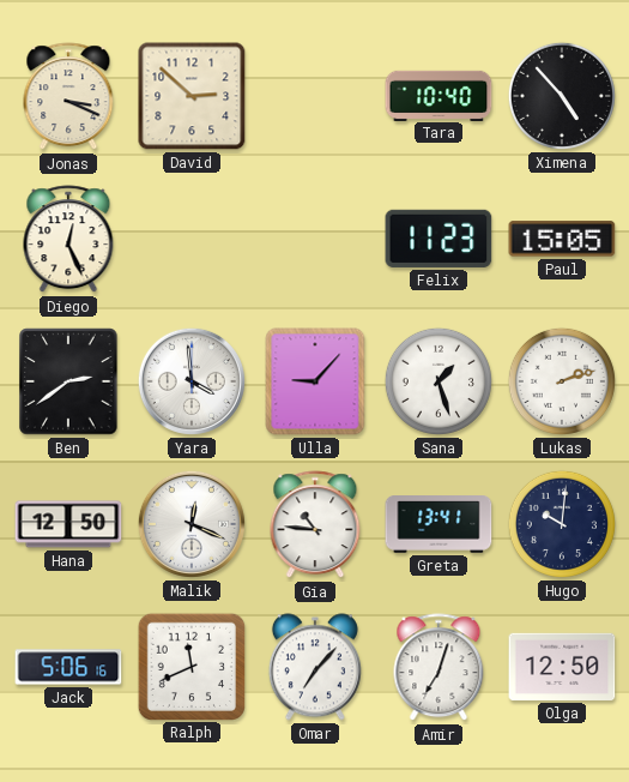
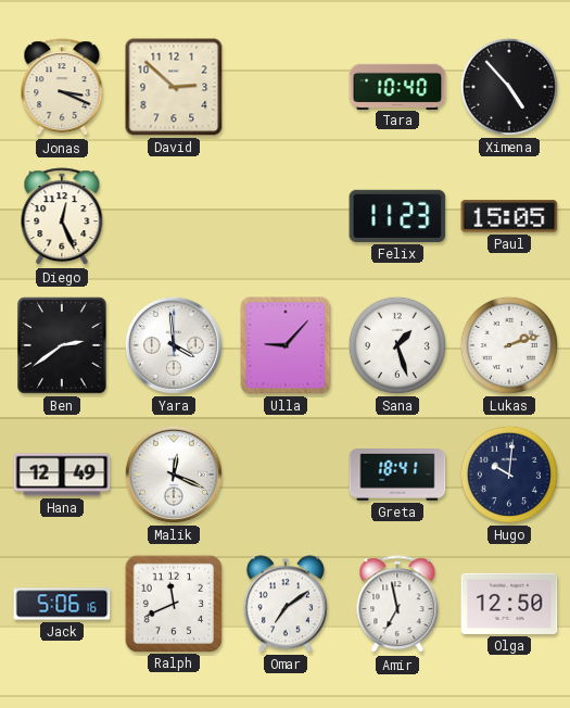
Hana: 12:50 -> 12:49 (62, 475)
Gia: 10:46 -> none (315, 525)
Greta: 13:41 -> 18:41 (397, 476)
Omar: 7:07 -> 7:09 (286, 604)
Amir: 7:03 -> 6:58 (397, 605)
